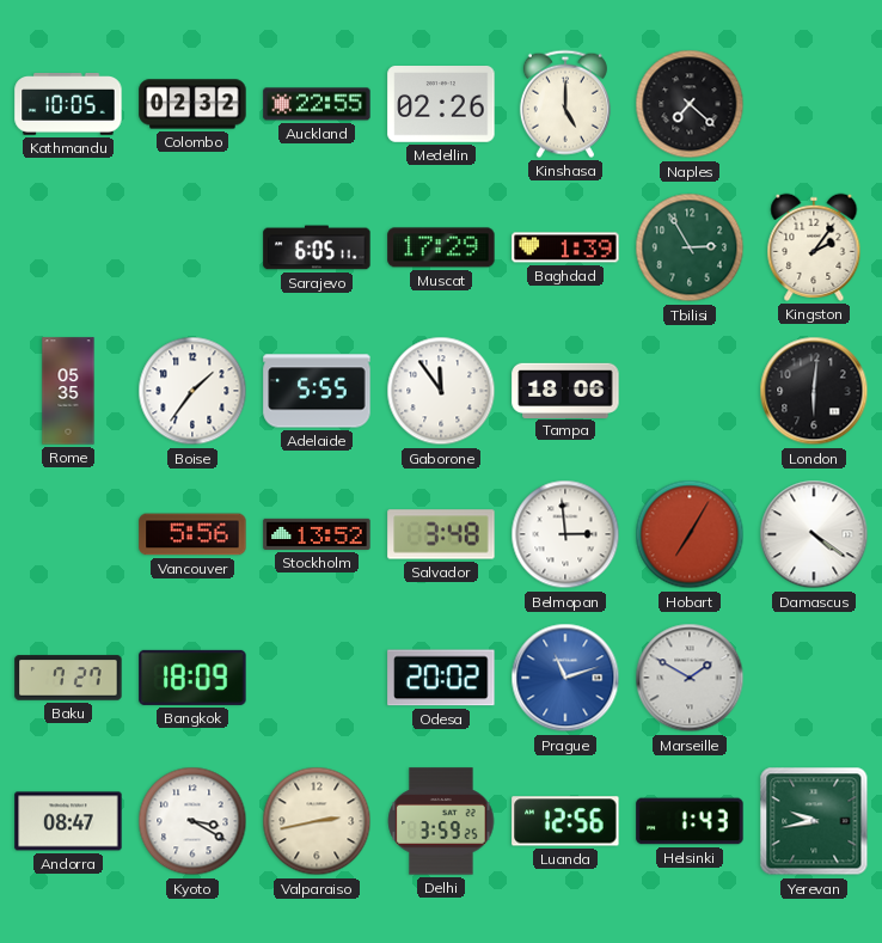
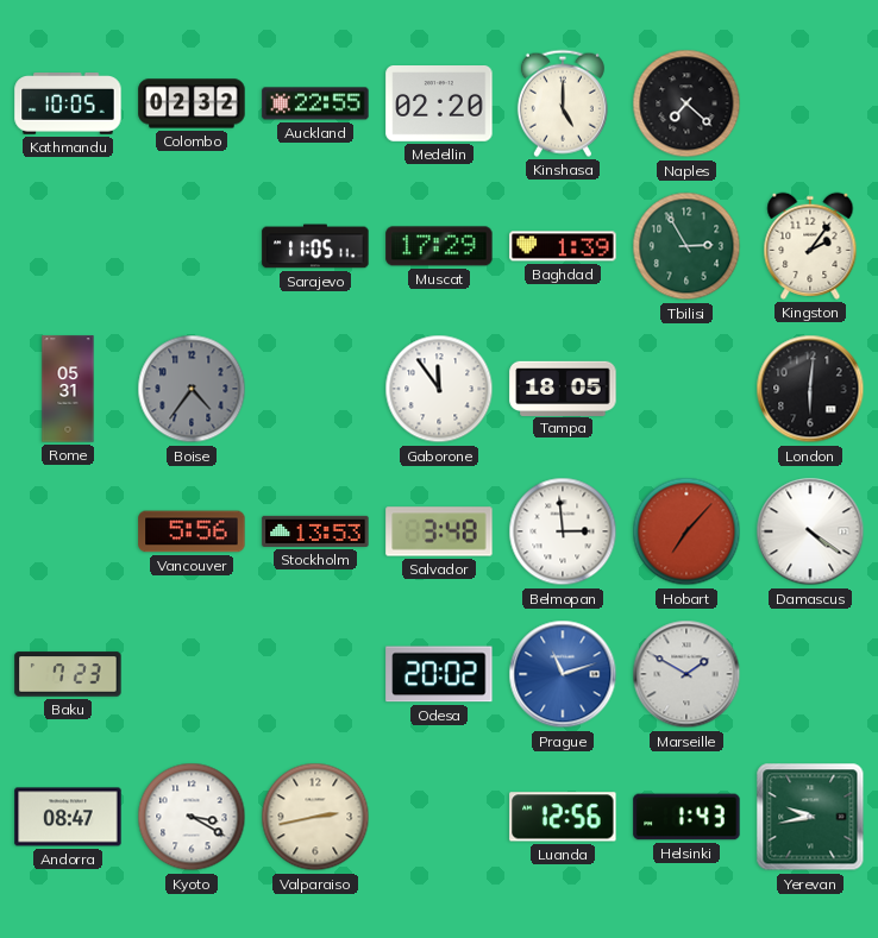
Medellin: 02:26 -> 02:20 (439, 103)
Sarajevo: 6:05 -> 11:05 (315, 246)
Rome: 05:35 -> 05:31 (68, 389)
Boise: 1:36 -> 4:36 (192, 389)
Boise dial: white -> grey (192, 389)
Adelaide: 5:55 -> none (317, 391)
Tampa: 18:06 -> 18:05 (563, 388)
Stockholm: 13:52 -> 13:53 (315, 531)
Hobart: 7:05 -> 7:07 (686, 531)
Baku: 7:27 -> 7:23 (68, 674)
Bangkok: 18:09 -> none (192, 678)
Delhi: 3:59 -> none (441, 821)
